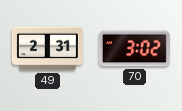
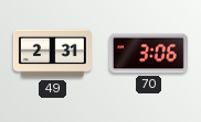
70: 3:02 -> 3:06 (148, 54)
